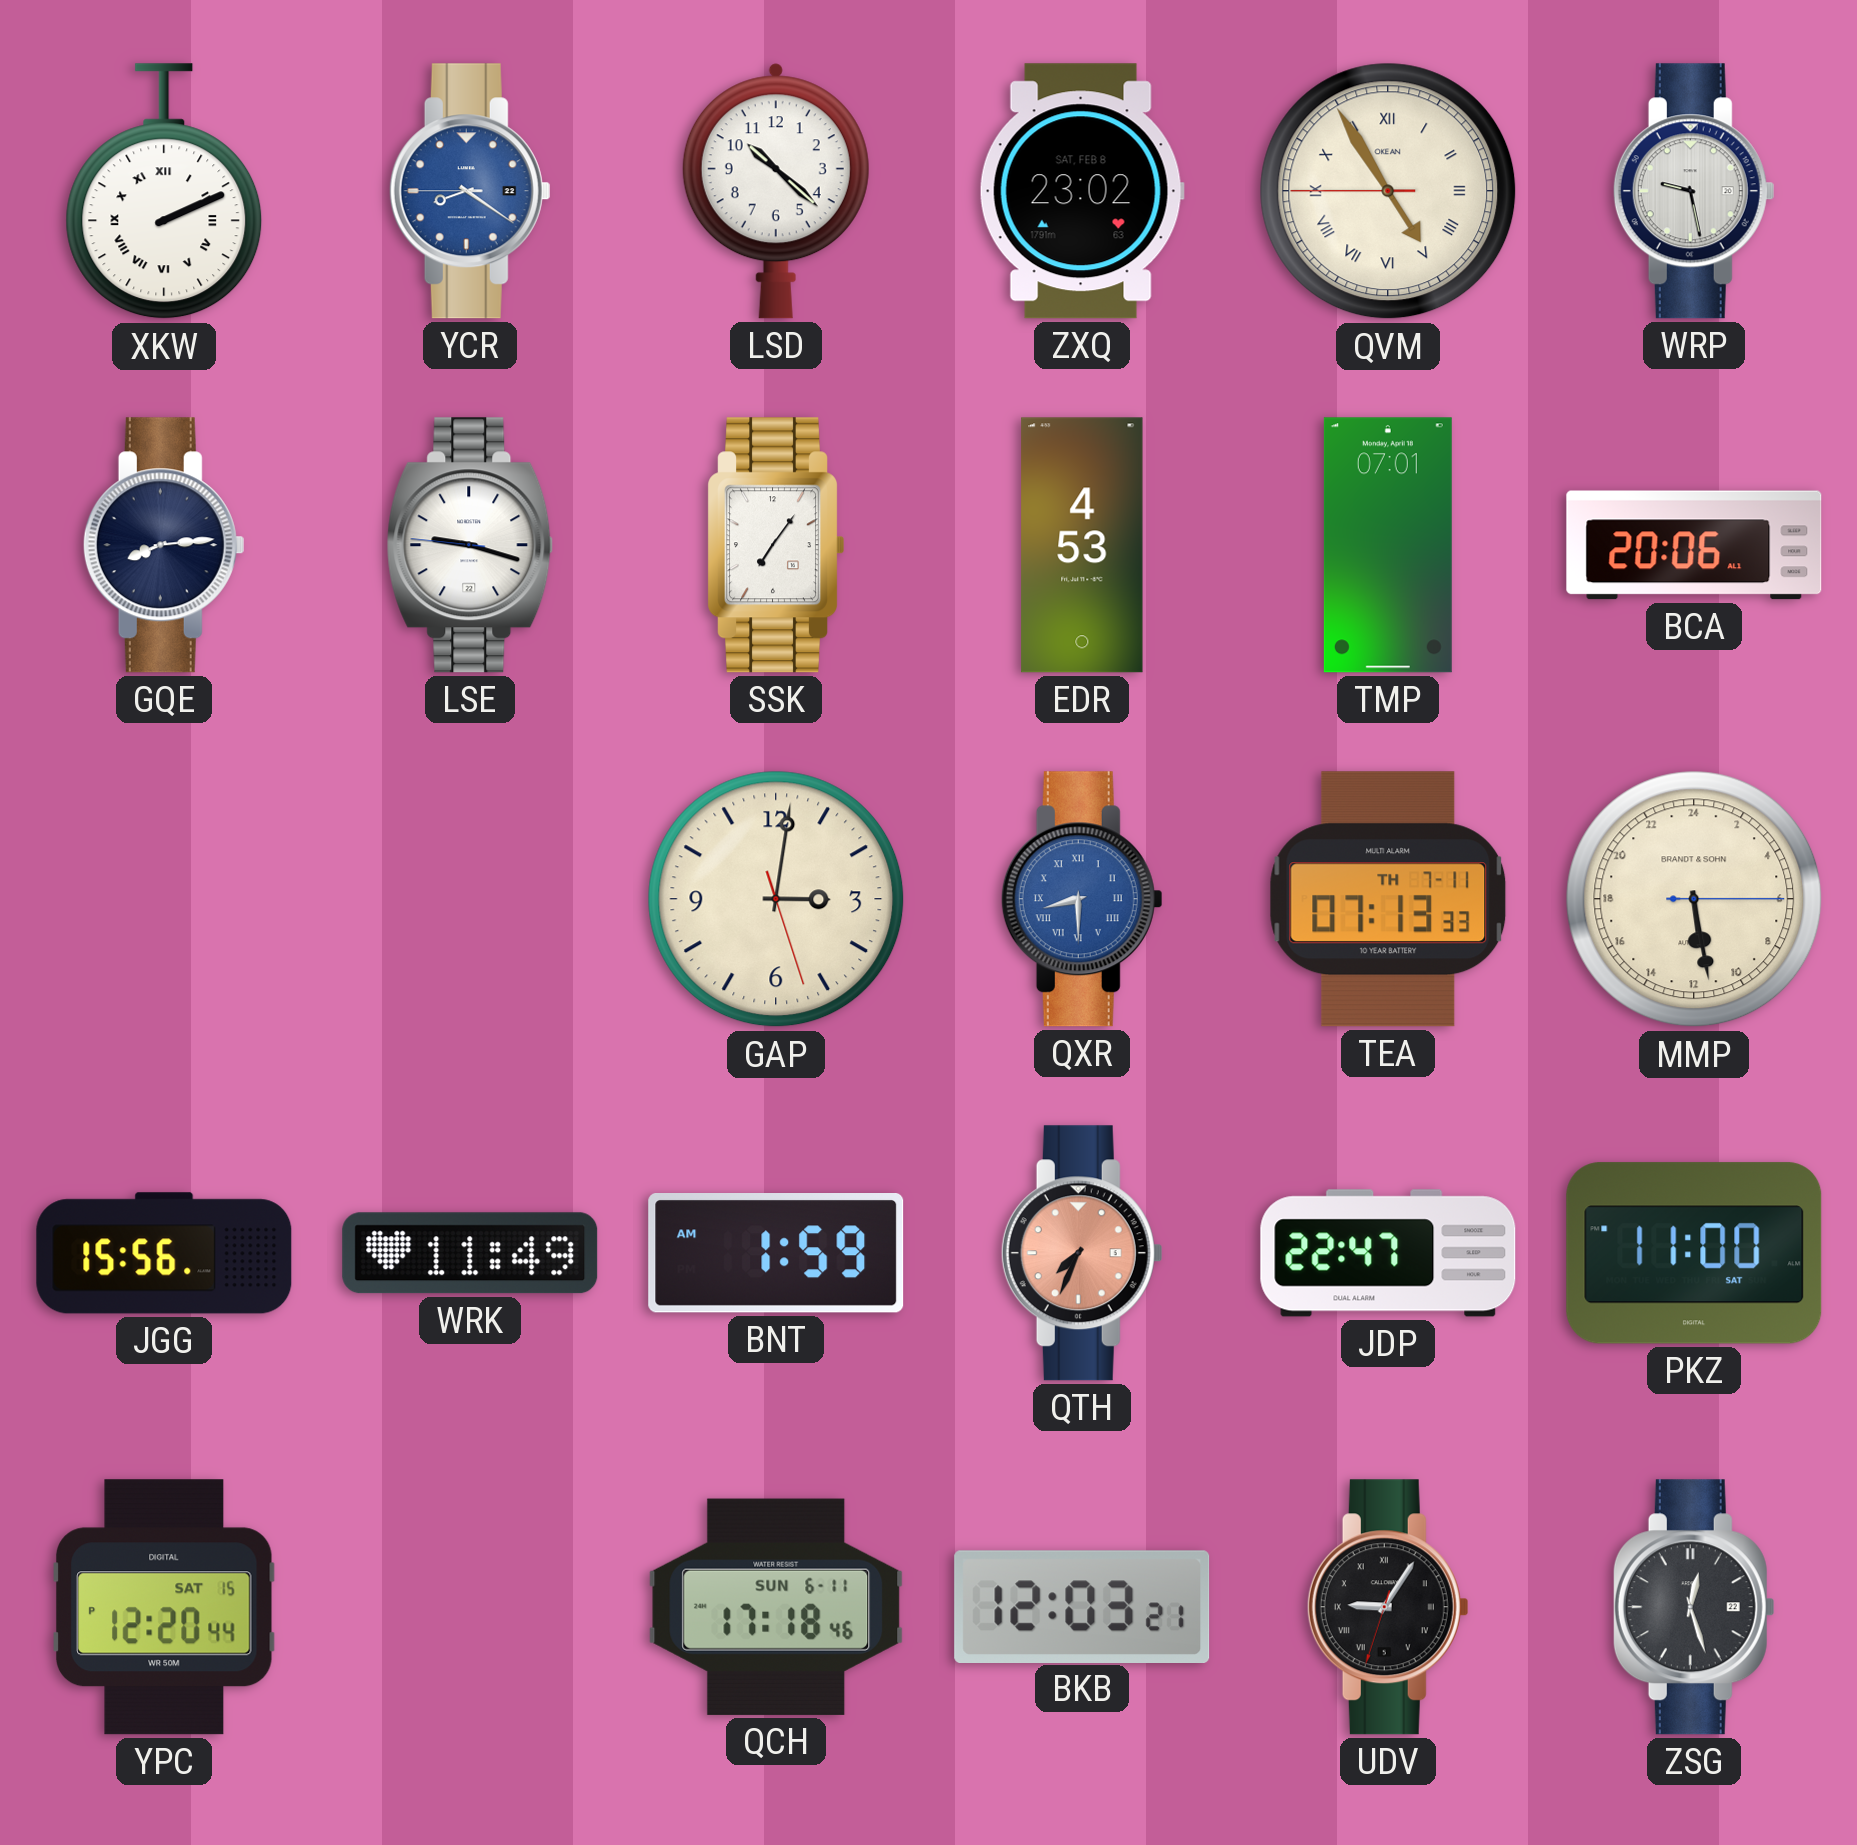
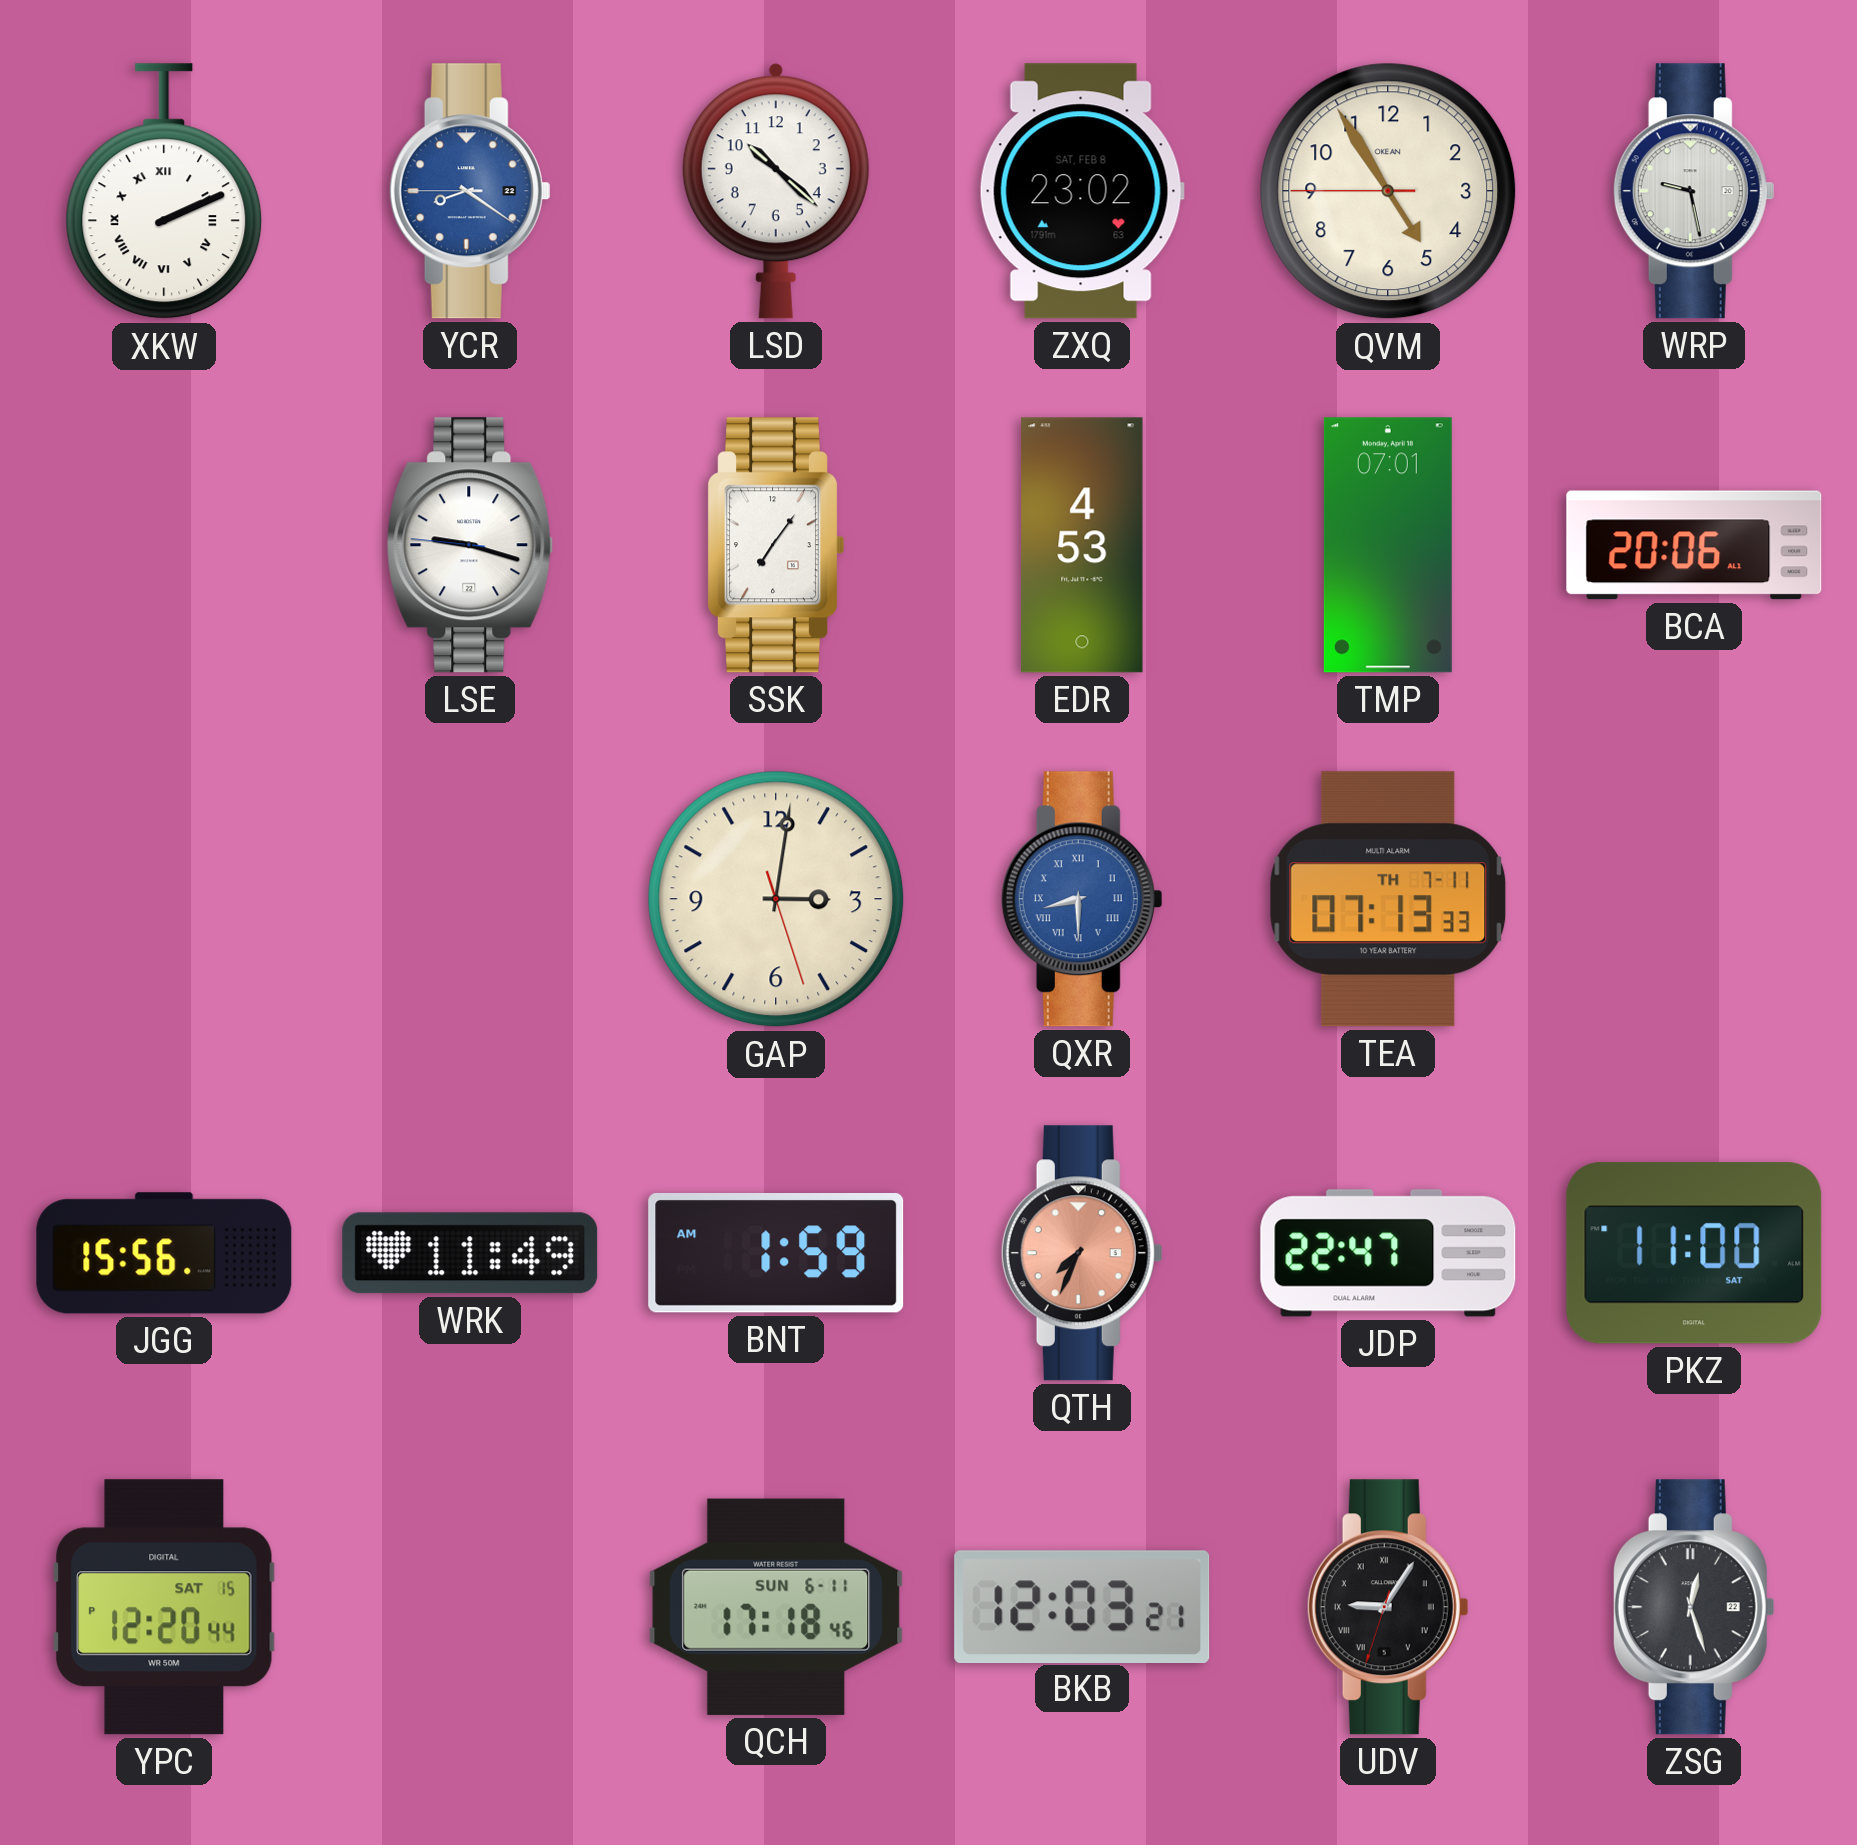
QVM numerals: Roman -> Arabic (1388, 191)
GQE: 8:14 -> none (164, 545)
MMP: 11:28 -> none (1694, 899)
